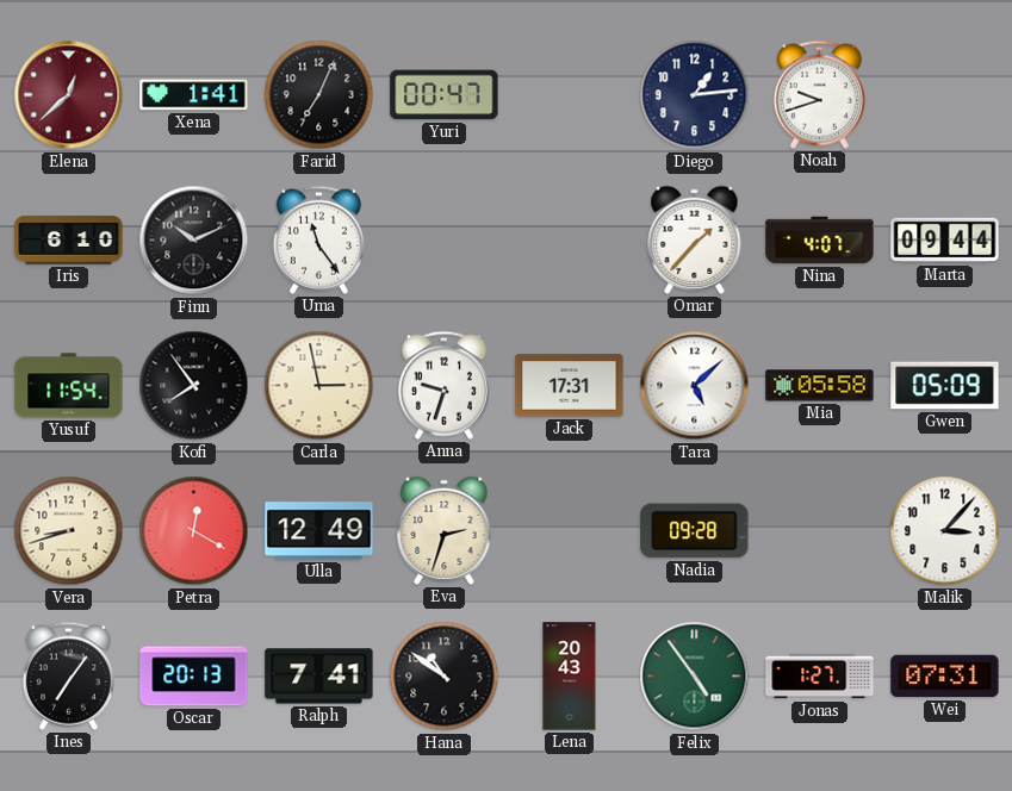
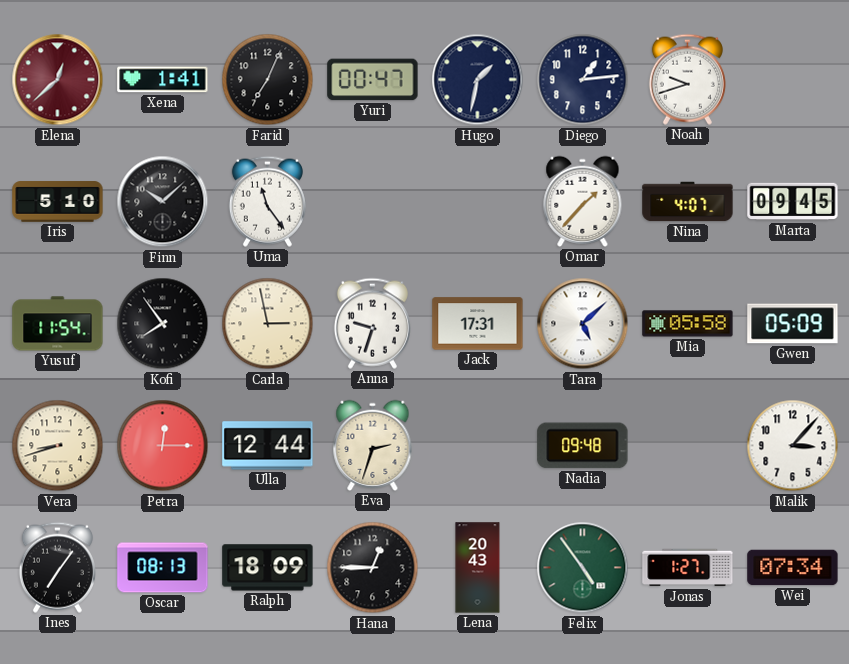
Hugo: none -> 1:32 (478, 80)
Iris: 6:10 -> 5:10 (58, 202)
Finn: 10:11 -> 10:08 (163, 202)
Marta: 09:44 -> 09:45 (793, 202)
Petra: 12:20 -> 12:15 (163, 446)
Ulla: 12:49 -> 12:44 (268, 446)
Nadia: 09:28 -> 09:48 (583, 446)
Oscar: 20:13 -> 08:13 (163, 568)
Ralph: 7:41 -> 18:09 (268, 568)
Hana: 10:51 -> 12:45 (373, 568)
Wei: 07:31 -> 07:34 (793, 568)
